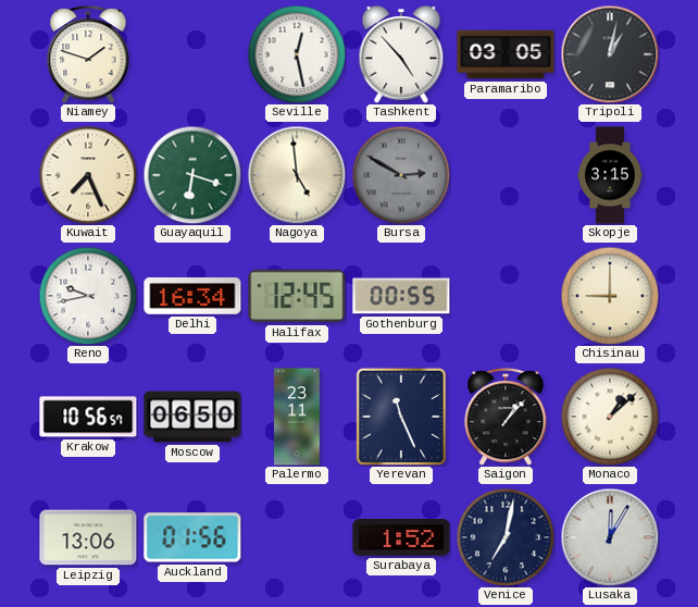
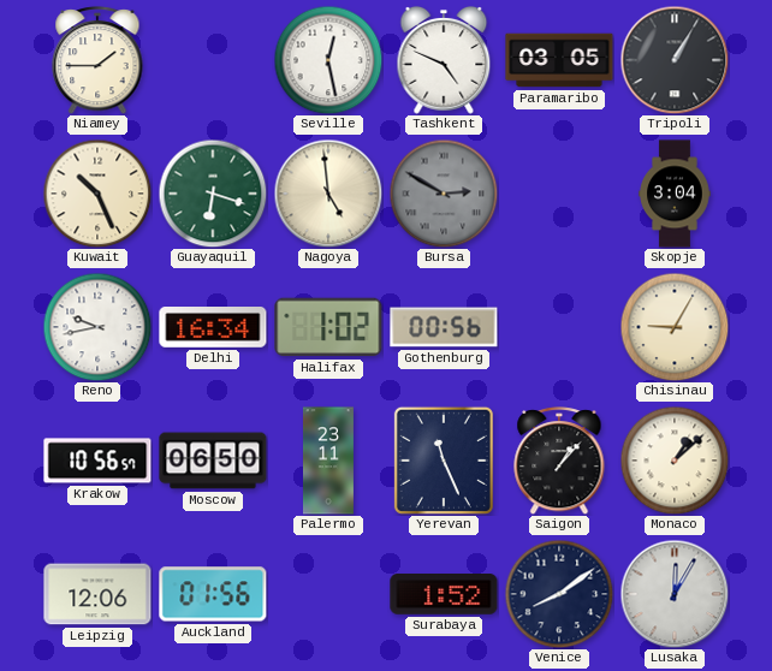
Niamey: 1:48 -> 1:45 (97, 61)
Tashkent: 4:53 -> 4:49 (444, 61)
Tripoli: 1:02 -> 1:05 (675, 60)
Kuwait: 7:26 -> 10:26 (97, 194)
Skopje: 3:15 -> 3:04 (675, 194)
Halifax: 12:45 -> 1:02 (328, 327)
Gothenburg: 00:55 -> 00:56 (444, 327)
Chisinau: 9:00 -> 9:05 (675, 327)
Leipzig: 13:06 -> 12:06 (97, 594)
Venice: 7:02 -> 8:09 (559, 594)
